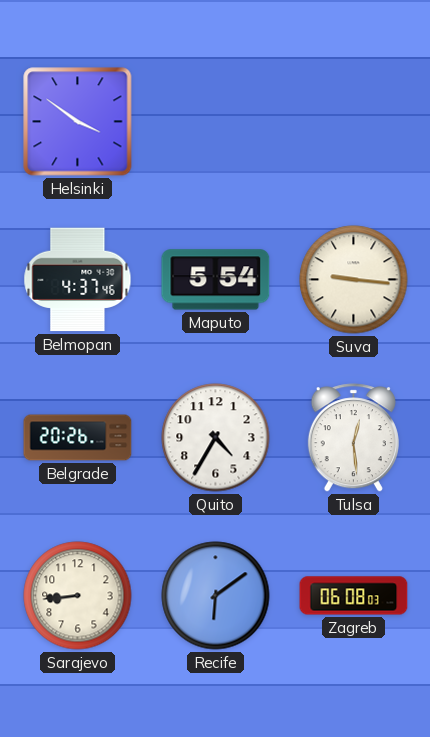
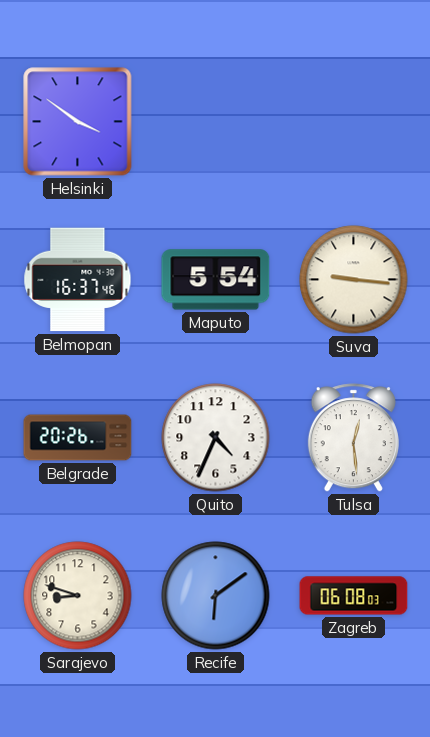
Belmopan: 4:37 -> 16:37 (78, 280)
Quito: 4:35 -> 4:34 (216, 438)
Sarajevo: 8:44 -> 8:48 (78, 596)
